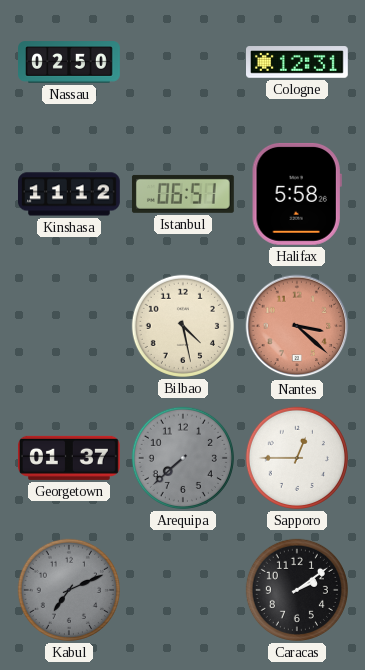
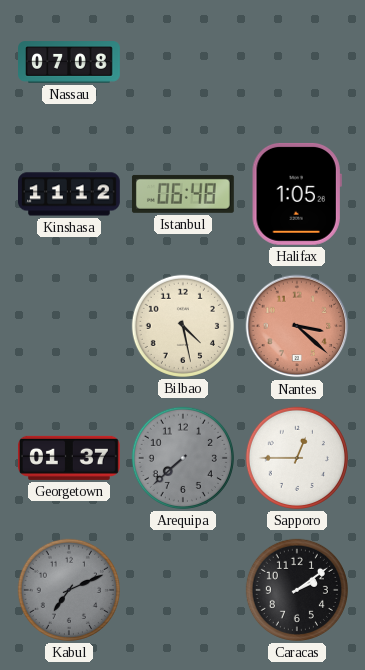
Nassau: 02:50 -> 07:08 (70, 62)
Cologne: 12:31 -> none (298, 62)
Istanbul: 06:51 -> 06:48 (183, 194)
Halifax: 5:58 -> 1:05 (297, 194)
